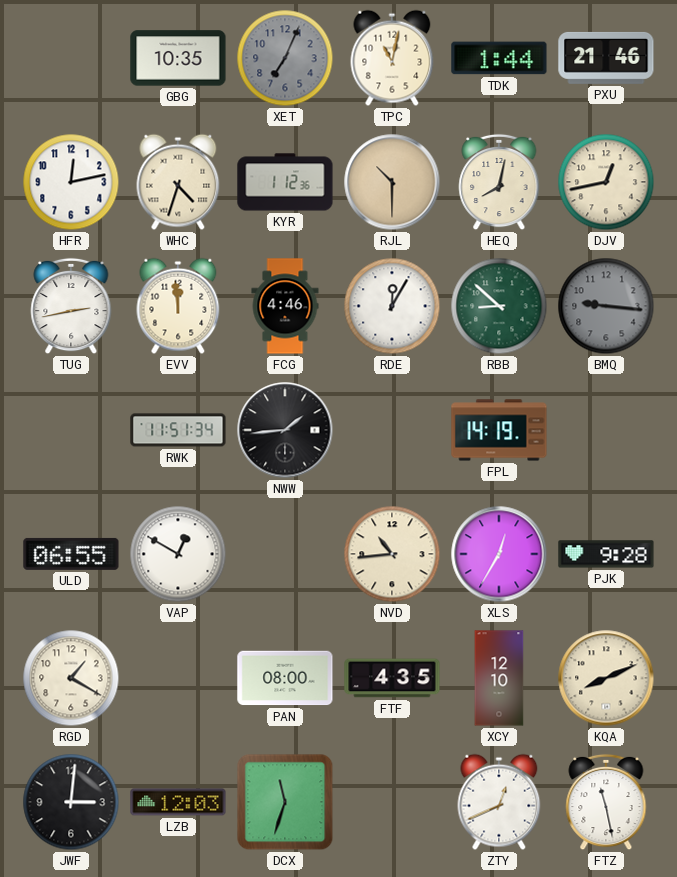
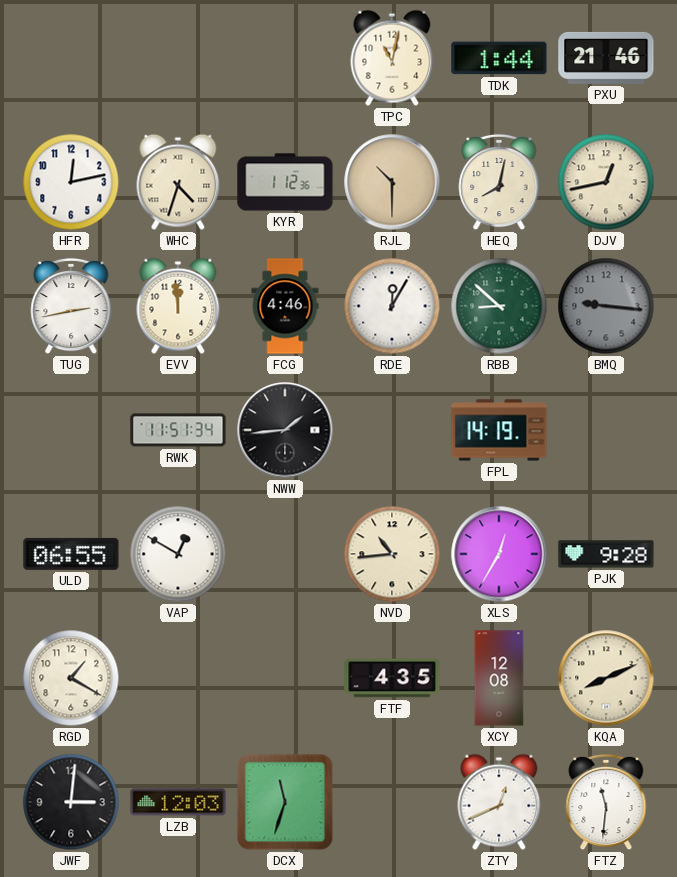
GBG: 10:35 -> none (178, 58)
XET: 7:04 -> none (285, 58)
PAN: 08:00 -> none (285, 678)
XCY: 12:10 -> 12:08 (499, 678)
FTZ: 11:28 -> 11:31 (606, 802)
